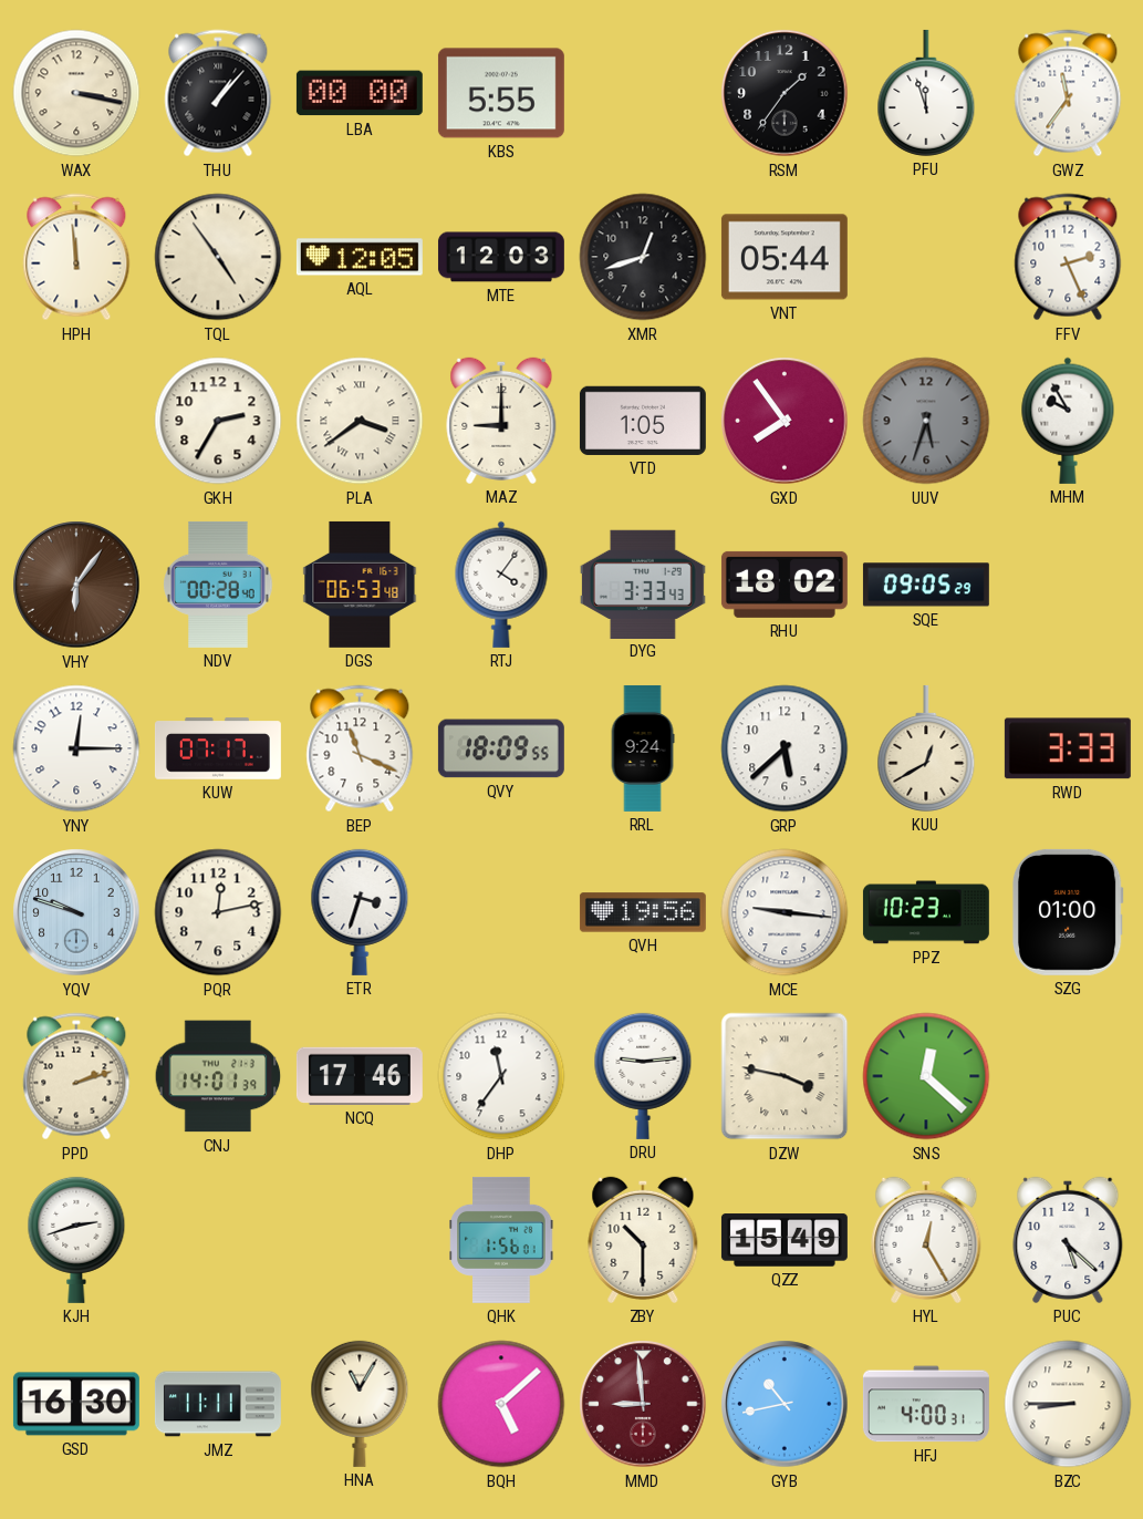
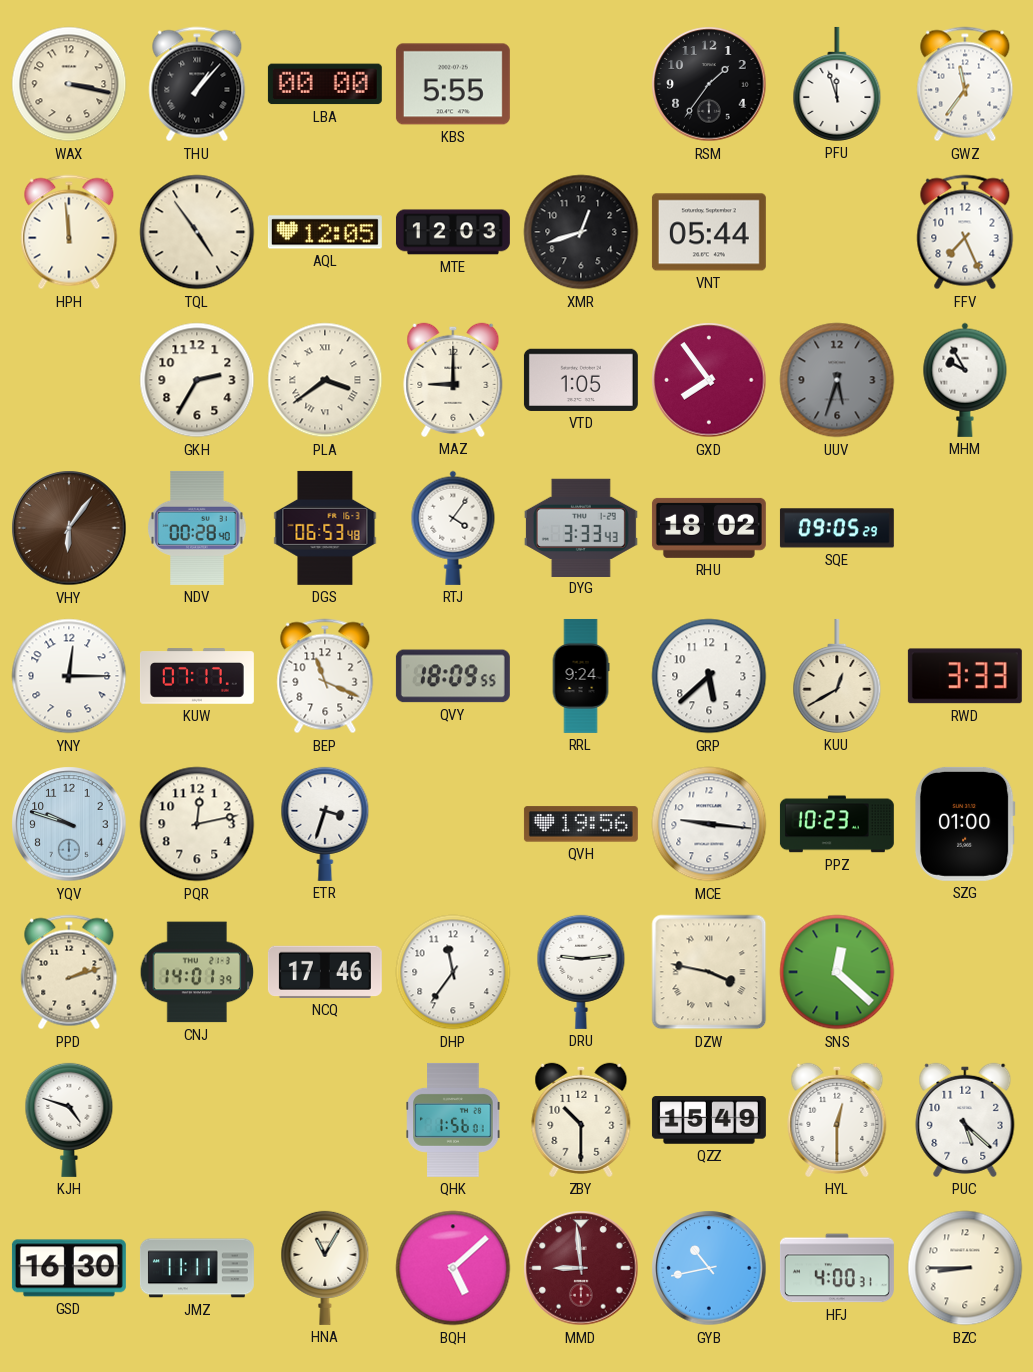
FFV: 2:26 -> 7:26 (965, 232)
KJH: 2:42 -> 4:48 (69, 1120)
HYL: 12:25 -> 12:30 (837, 1120)
